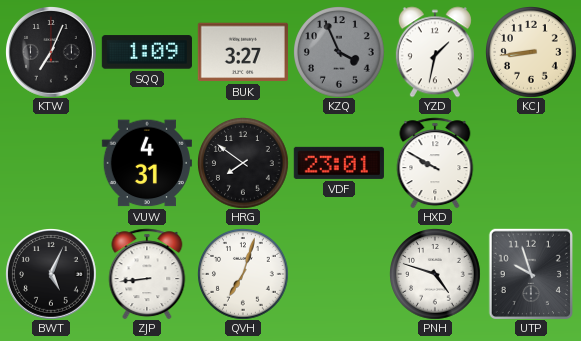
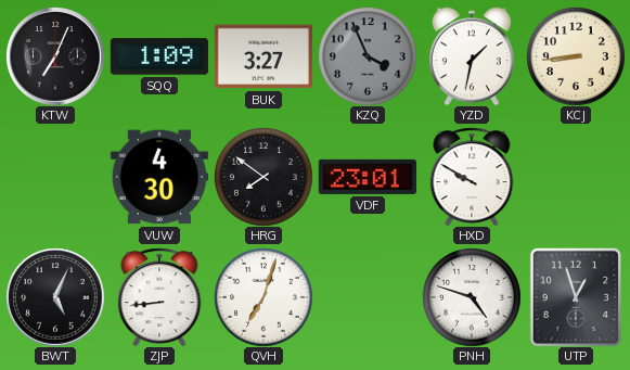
VUW: 4:31 -> 4:30 (159, 177)
UTP: 9:57 -> 12:57 (575, 296)
